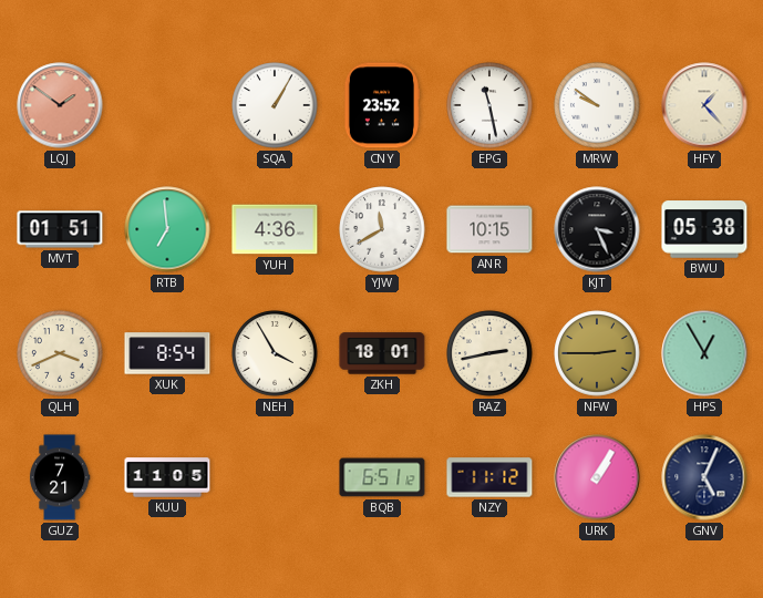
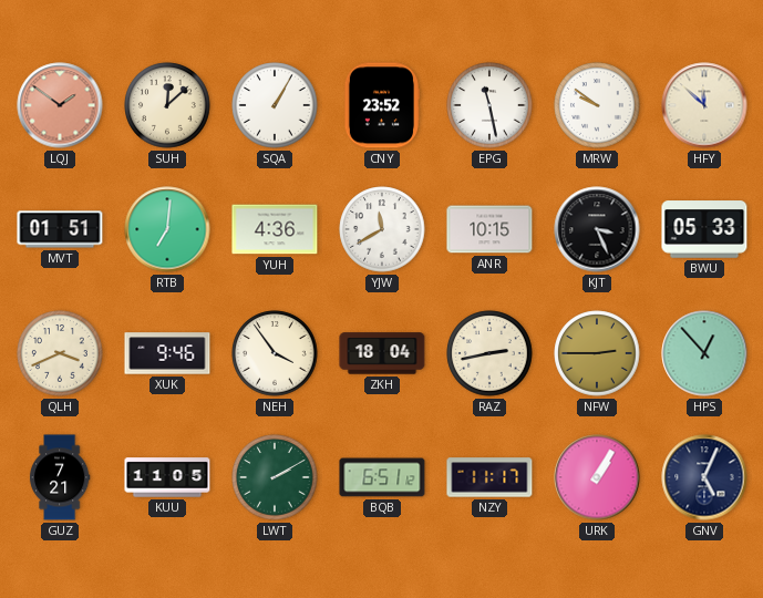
SUH: none -> 12:08 (167, 105)
HFY: 1:23 -> 11:52 (704, 105)
RTB: 6:59 -> 7:01 (167, 229)
BWU: 05:38 -> 05:33 (704, 229)
XUK: 8:54 -> 9:46 (167, 353)
NEH: 3:55 -> 3:54 (275, 353)
ZKH: 18:01 -> 18:04 (382, 353)
HPS: 12:55 -> 12:53 (704, 353)
LWT: none -> 2:10 (275, 477)
NZY: 11:12 -> 11:17 (489, 477)
